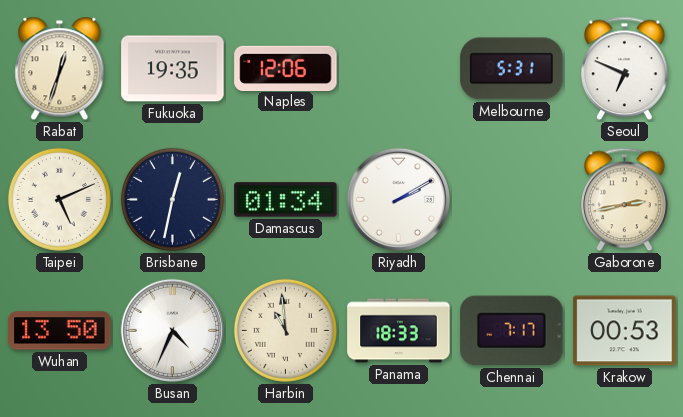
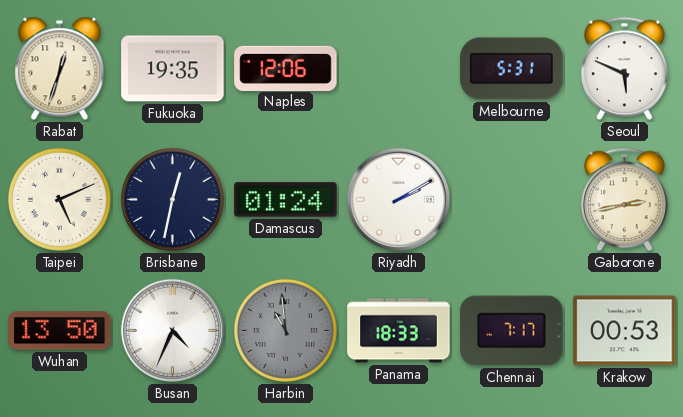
Seoul: 6:49 -> 5:49 (625, 69)
Damascus: 01:34 -> 01:24 (286, 200)
Harbin dial: cream -> grey (285, 330)
